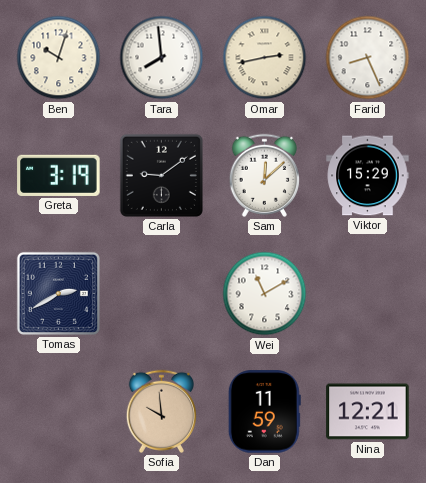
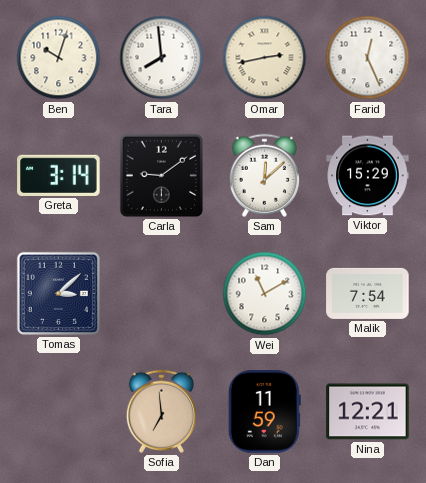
Farid: 8:26 -> 12:26 (368, 58)
Greta: 3:19 -> 3:14 (59, 175)
Tomas: 2:40 -> 3:08 (58, 293)
Malik: none -> 7:54 (368, 293)
Sofia: 9:59 -> 6:59 (161, 411)
